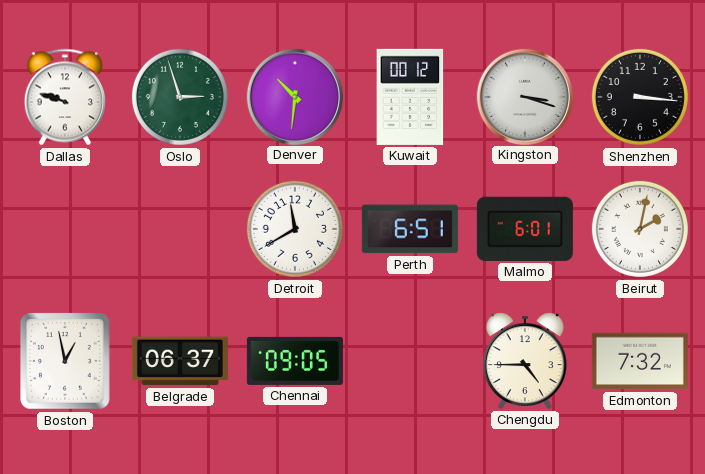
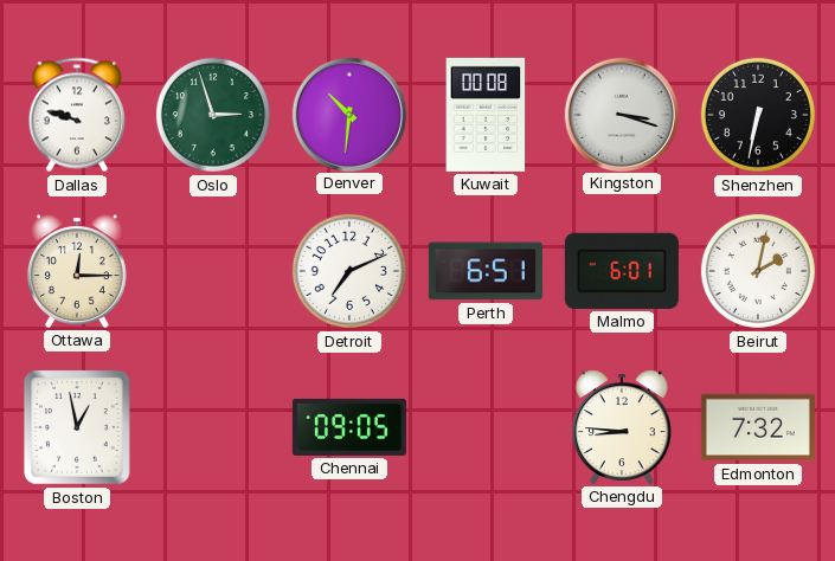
Kuwait: 00:12 -> 00:08 (486, 115)
Shenzhen: 3:16 -> 6:32 (758, 115)
Ottawa: none -> 12:15 (77, 271)
Detroit: 11:40 -> 7:11 (349, 271)
Belgrade: 06:37 -> none (180, 361)
Chengdu: 4:45 -> 8:46 (622, 427)
